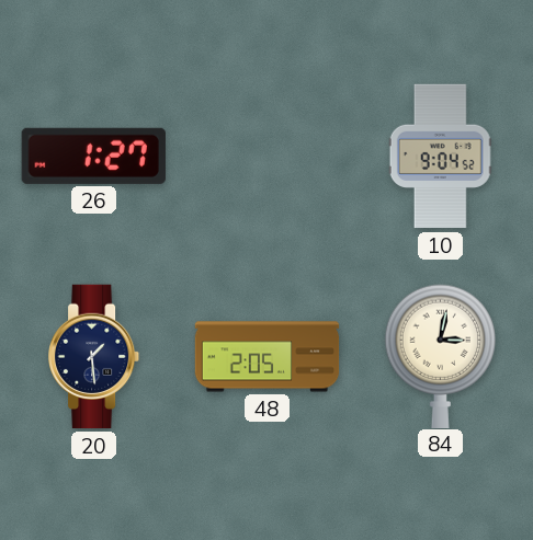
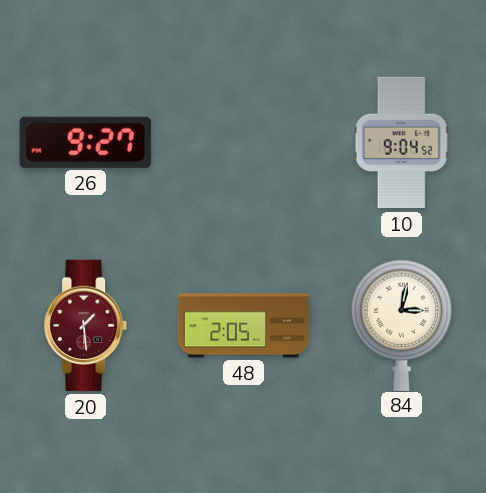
26: 1:27 -> 9:27 (85, 142)
20 dial: navy -> burgundy (87, 326)
